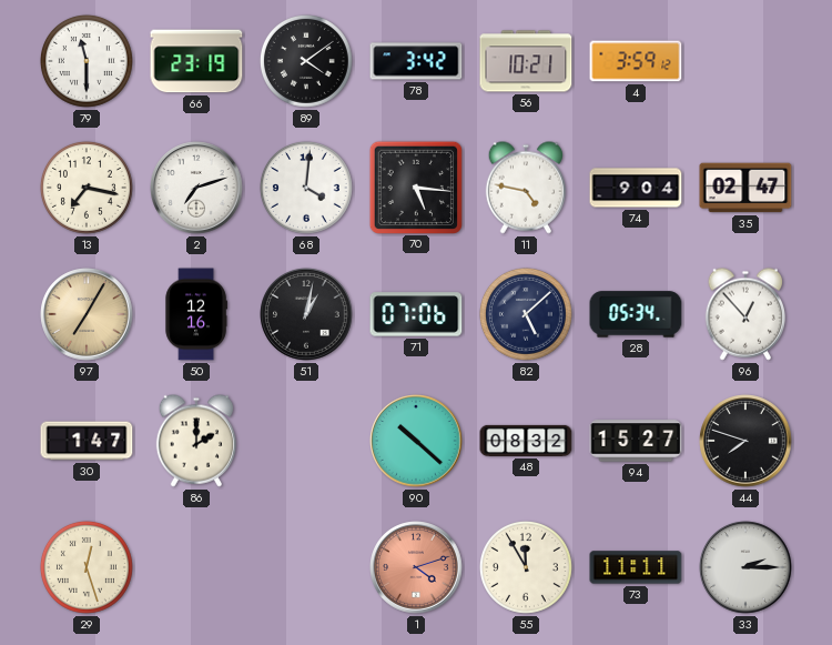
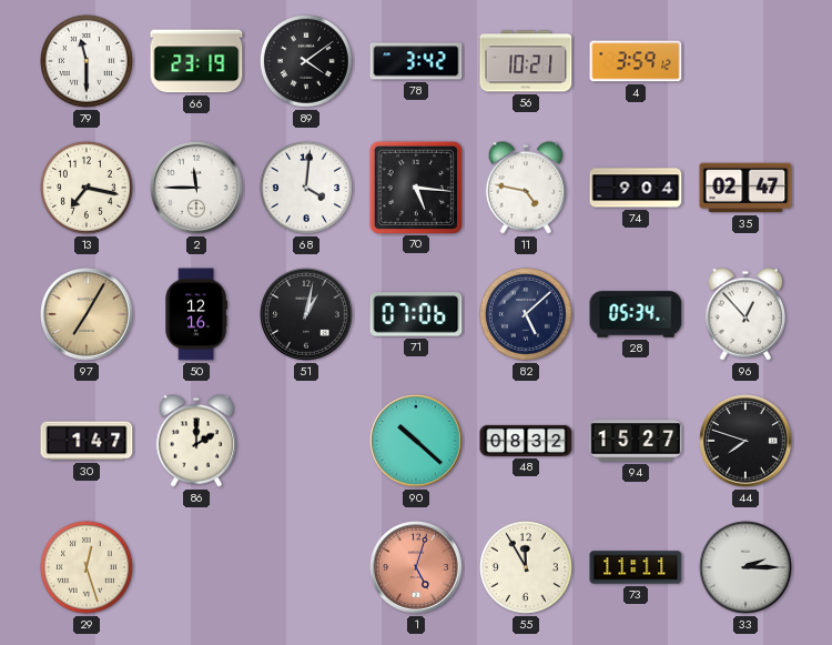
2: 7:12 -> 11:45 (196, 188)
1: 4:12 -> 5:03 (416, 567)
